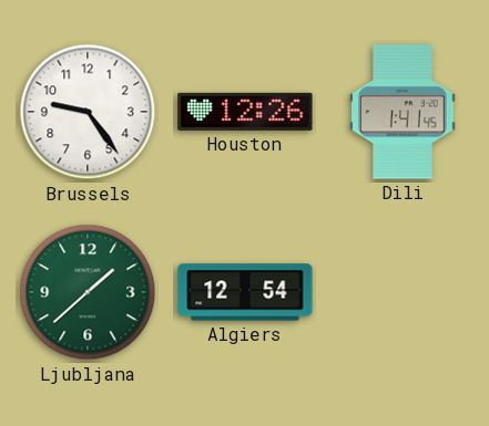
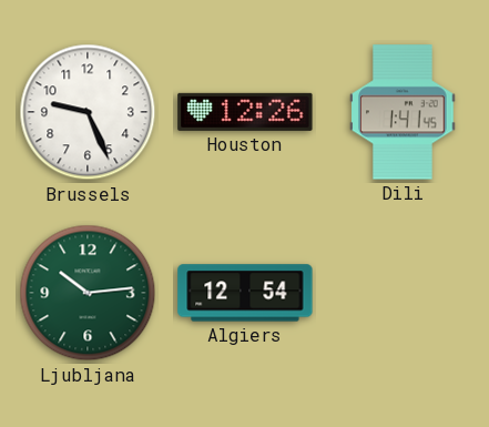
Brussels: 9:24 -> 9:26 (88, 112)
Ljubljana: 1:38 -> 10:14 (88, 293)
